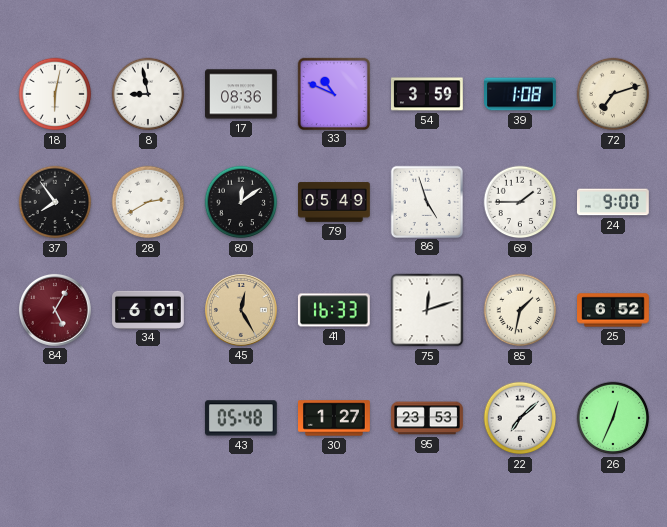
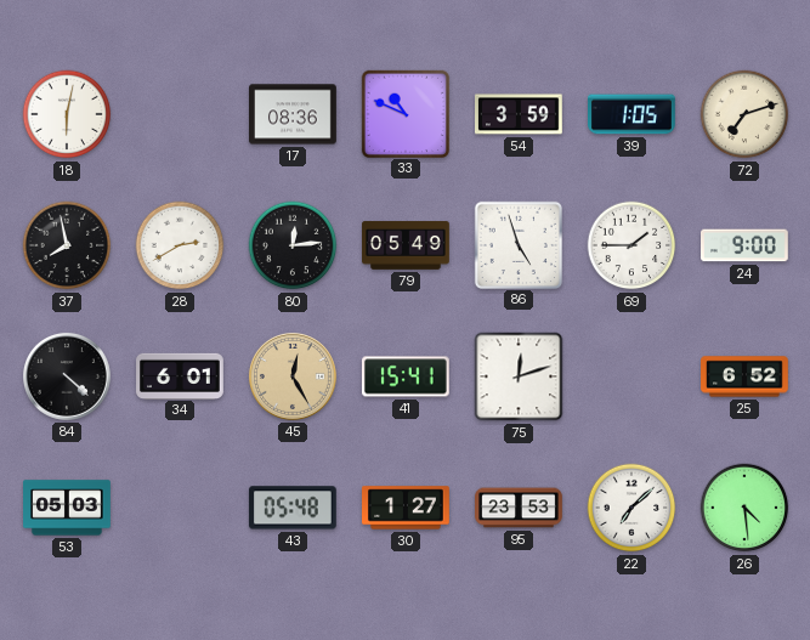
8: 8:58 -> none (148, 94)
39: 1:08 -> 1:05 (633, 114)
37: 7:54 -> 7:58 (67, 245)
80: 12:09 -> 12:14 (293, 245)
84: 5:05 -> 4:22 (67, 376)
84 dial: burgundy -> black (67, 376)
41: 16:33 -> 15:41 (406, 376)
85: 1:32 -> none (520, 310)
53: none -> 05:03 (68, 508)
26: 12:34 -> 4:29 (744, 508)
